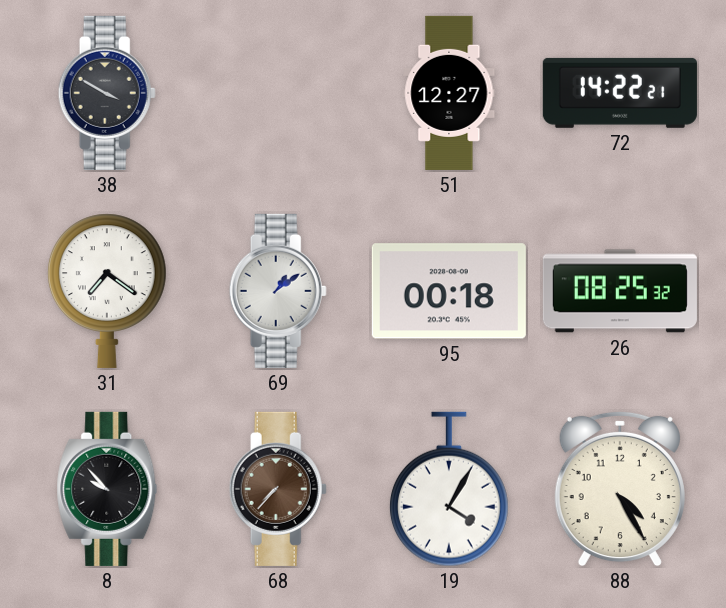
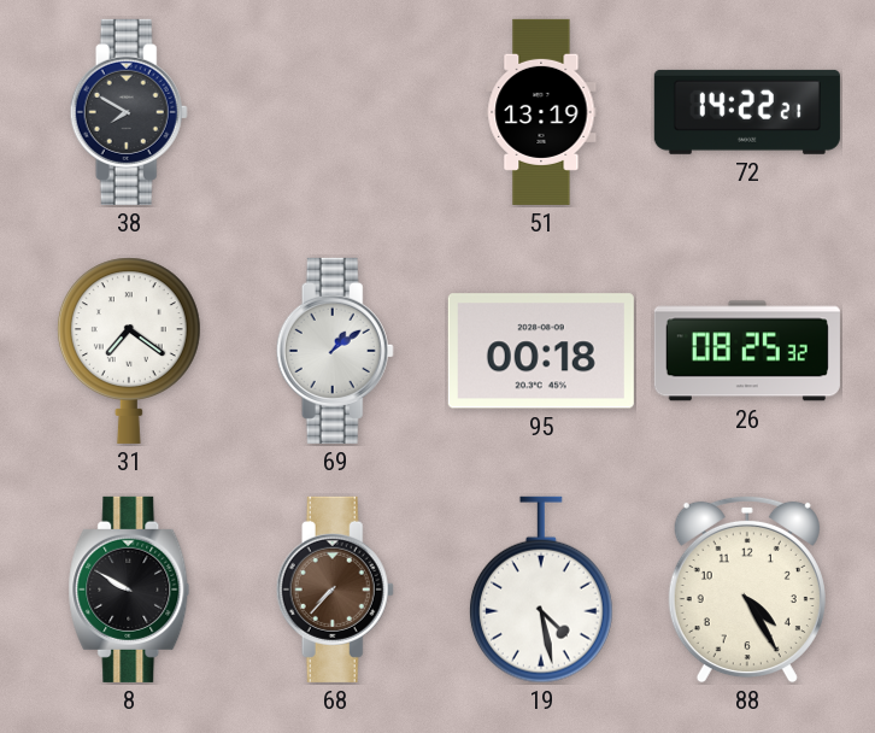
38: 3:50 -> 7:50 (129, 112)
51: 12:27 -> 13:19 (541, 112)
8: 9:53 -> 9:50 (129, 590)
19: 4:05 -> 4:28 (541, 590)
